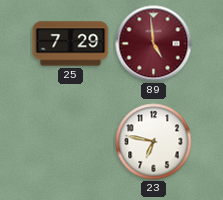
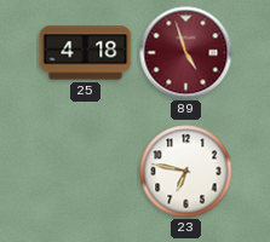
25: 7:29 -> 4:18 (86, 53)
89: 4:59 -> 4:57 (186, 53)
